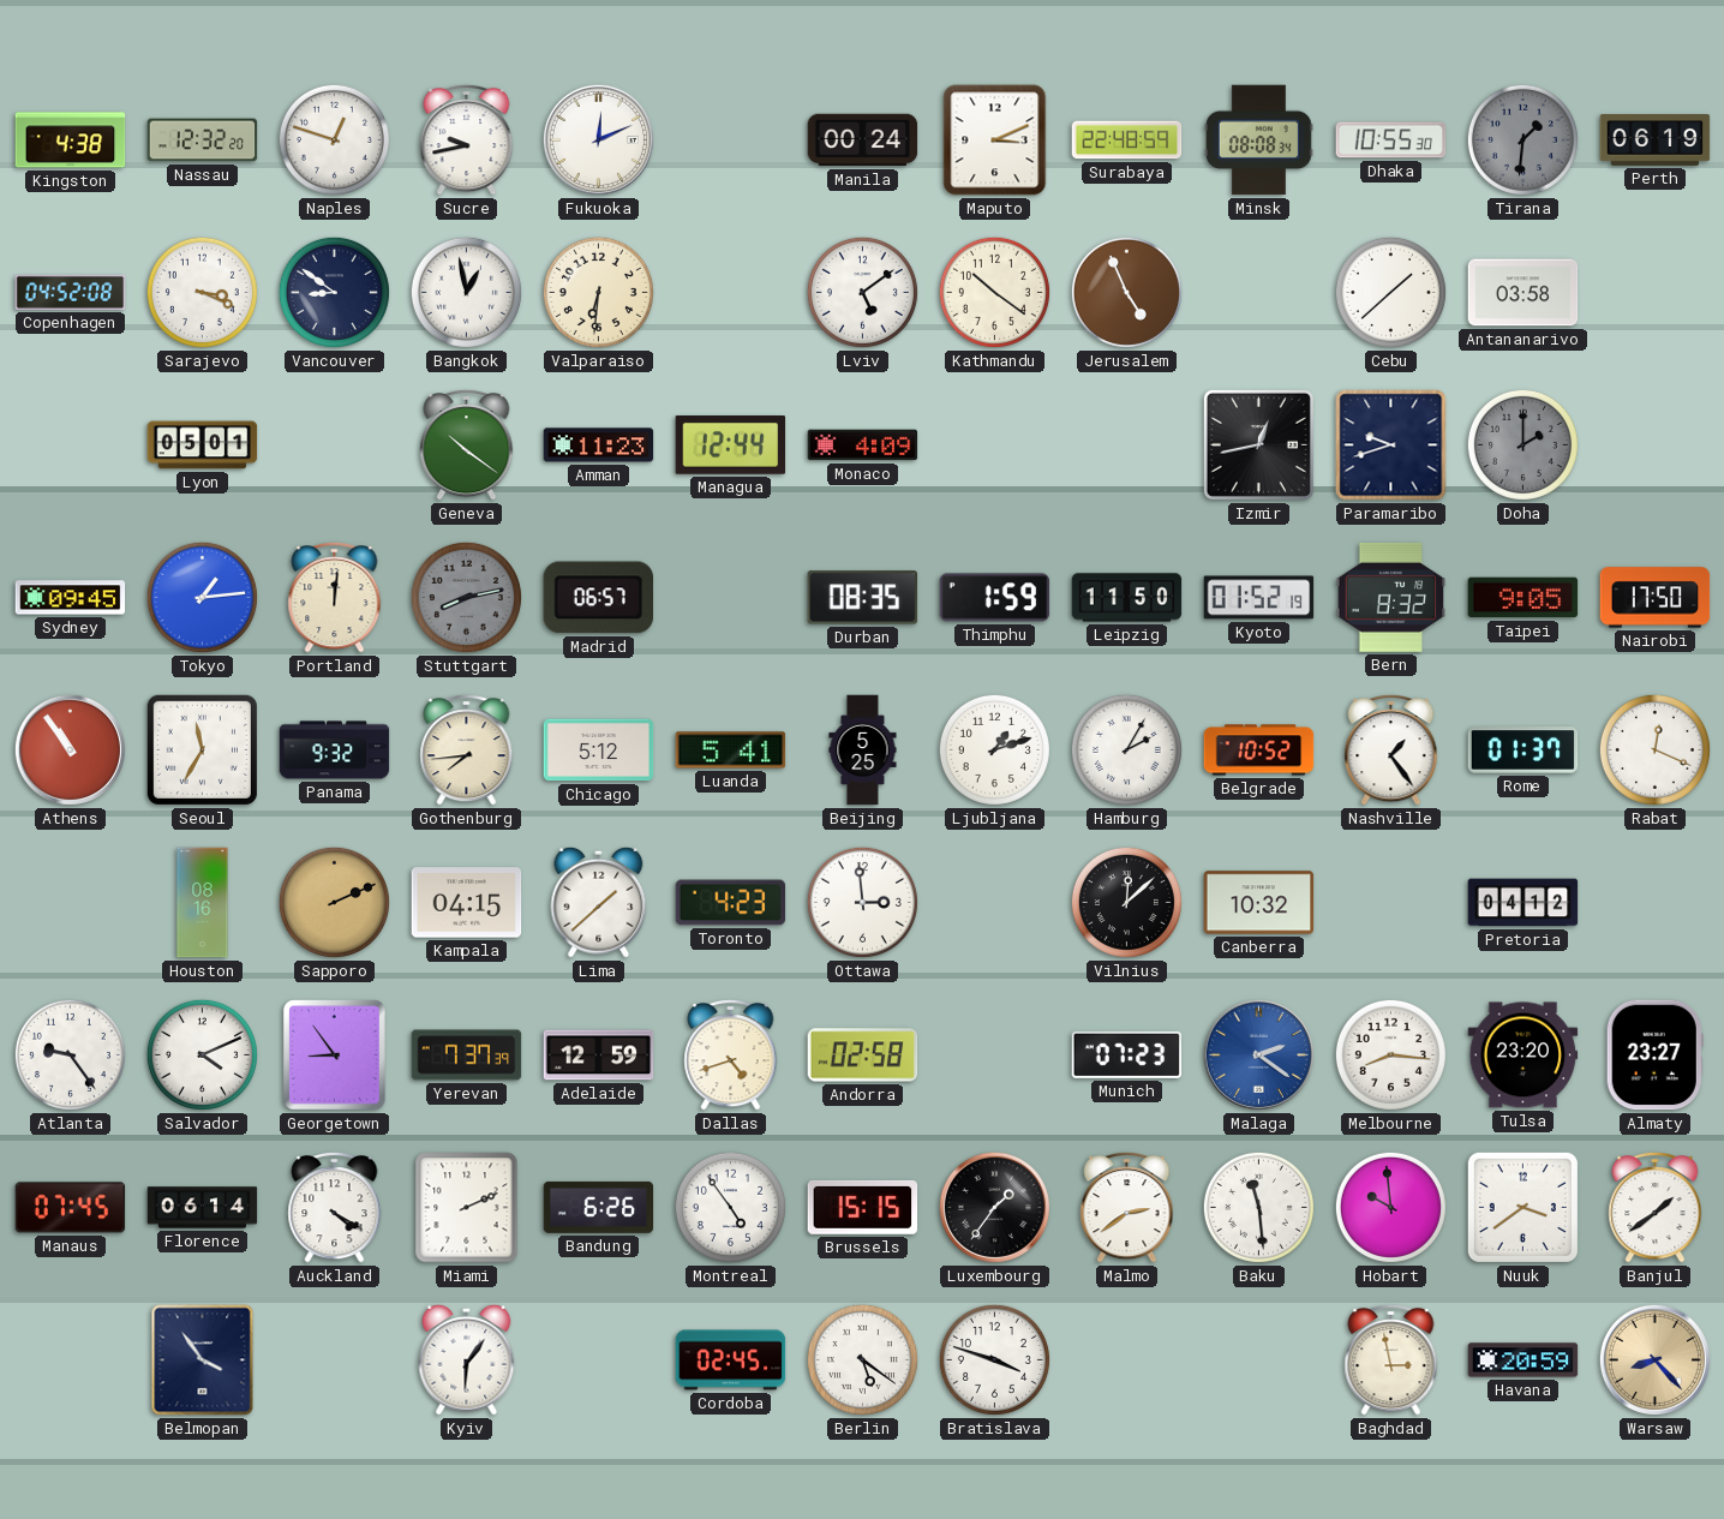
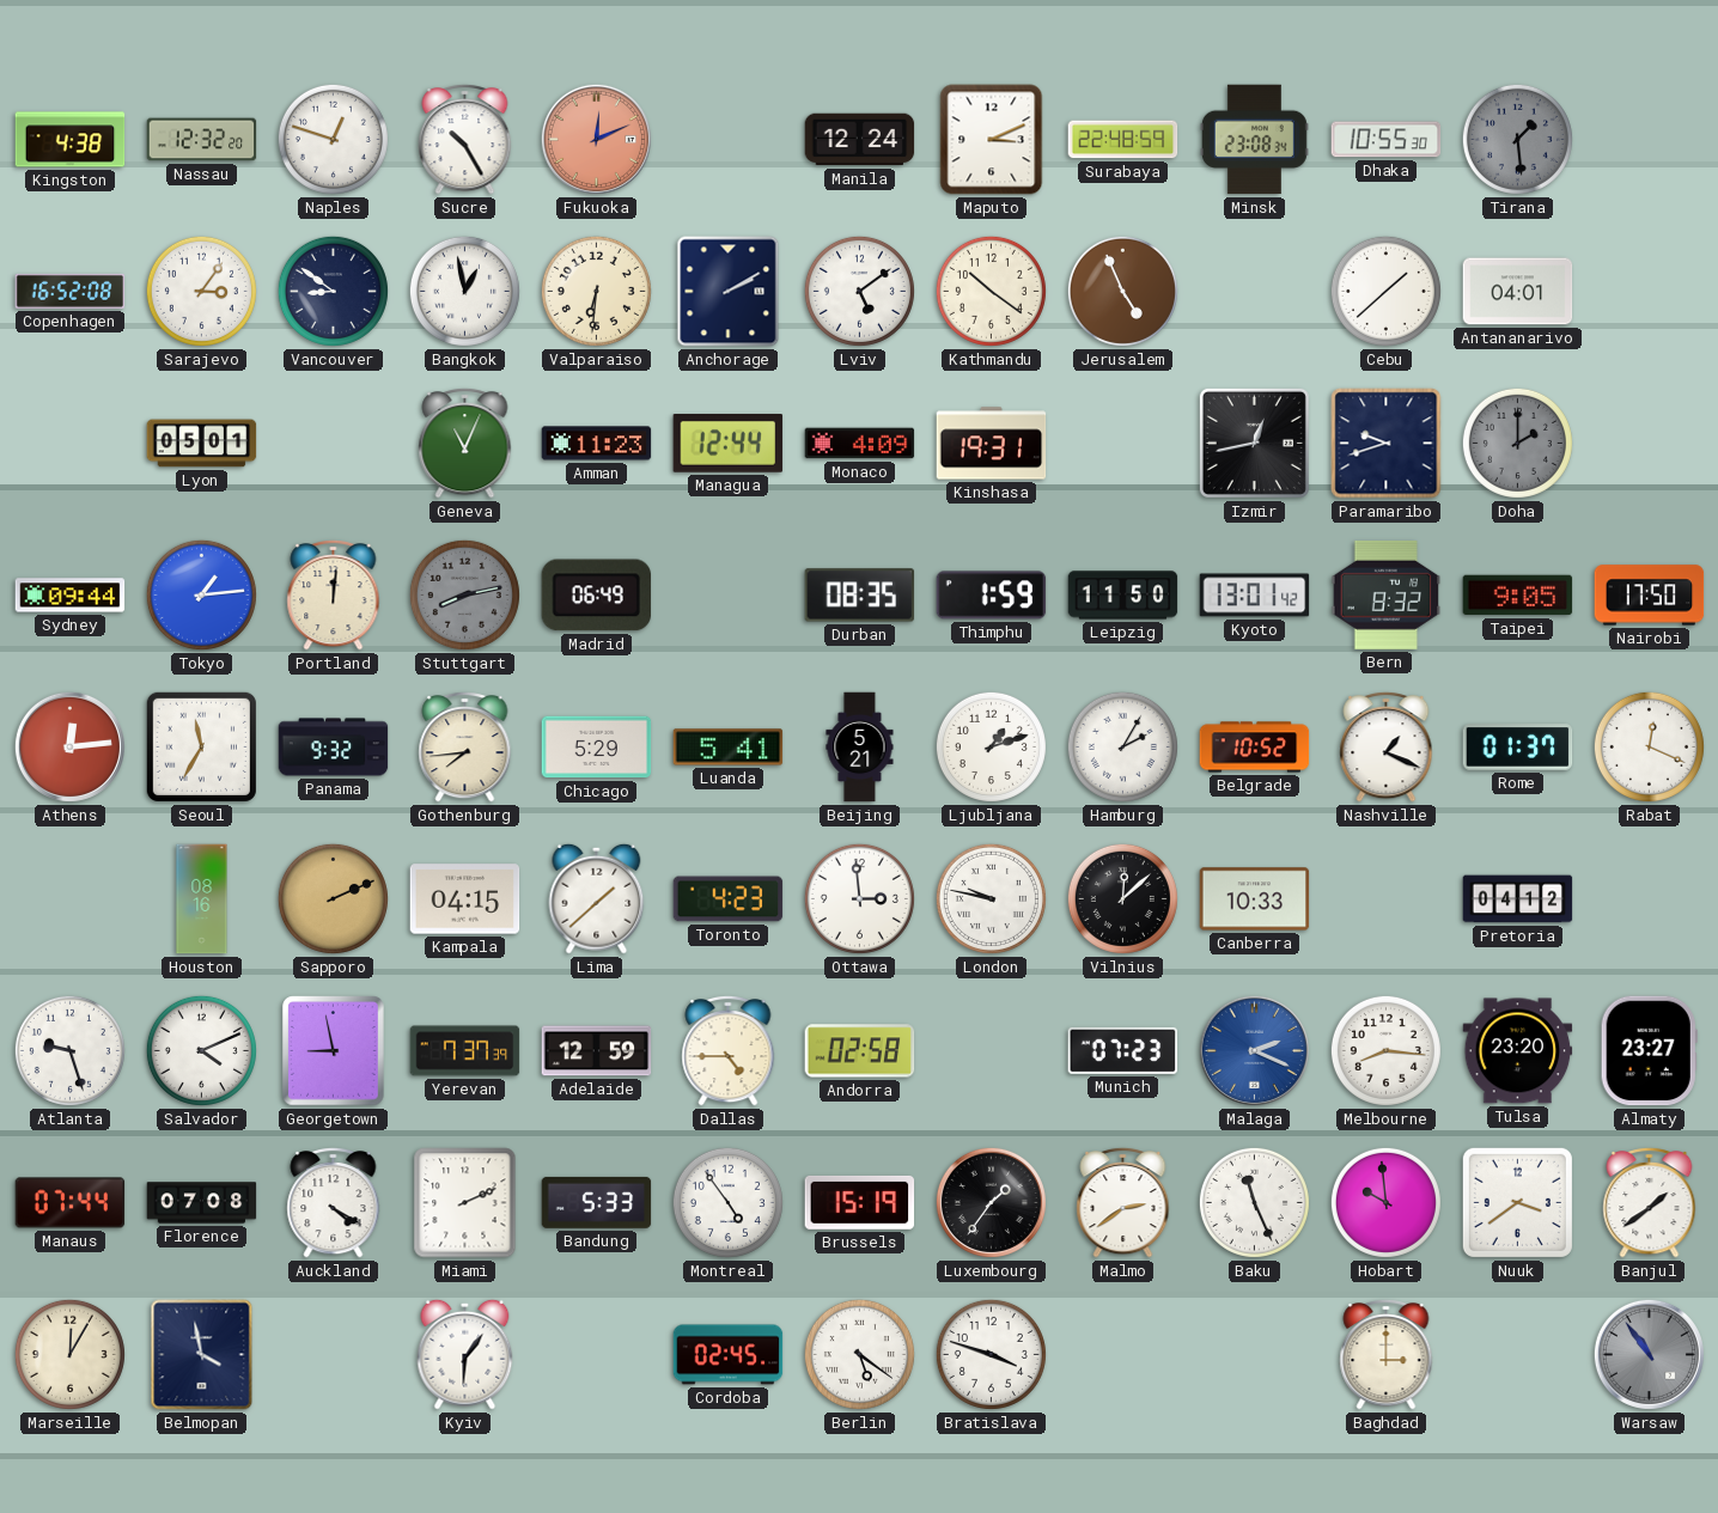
Sucre: 9:43 -> 10:25 (465, 139)
Fukuoka dial: white -> salmon (596, 139)
Manila: 00:24 -> 12:24 (860, 140)
Minsk: 08:08 -> 23:08 (1254, 140)
Tirana: 1:31 -> 1:29 (1517, 139)
Perth: 06:19 -> none (1656, 140)
Copenhagen: 04:52 -> 16:52 (71, 291)
Sarajevo: 3:19 -> 3:06 (201, 291)
Anchorage: none -> 2:10 (729, 292)
Antananarivo: 03:58 -> 04:01 (1518, 292)
Geneva: 10:21 -> 11:04 (465, 443)
Kinshasa: none -> 19:31 (992, 444)
Sydney: 09:45 -> 09:44 (71, 596)
Madrid: 06:57 -> 06:49 (596, 596)
Kyoto: 01:52 -> 13:01 (1255, 596)
Athens: 10:54 -> 12:14 (69, 746)
Chicago: 5:12 -> 5:29 (597, 748)
Beijing: 5:25 -> 5:21 (860, 748)
Nashville: 1:24 -> 1:19 (1387, 746)
London: none -> 9:47 (991, 898)
Canberra: 10:32 -> 10:33 (1255, 899)
Atlanta: 9:24 -> 9:27 (69, 1050)
Georgetown: 8:54 -> 8:58 (334, 1051)
Dallas: 4:42 -> 4:45 (729, 1050)
Malaga: 2:21 -> 2:19 (1254, 1050)
Manaus: 07:45 -> 07:44 (71, 1203)
Florence: 06:14 -> 07:08 (202, 1203)
Bandung: 6:26 -> 5:33 (597, 1202)
Brussels: 15:15 -> 15:19 (860, 1202)
Baku: 11:29 -> 11:26 (1254, 1202)
Marseille: none -> 12:05 (69, 1354)
Belmopan: 3:54 -> 3:58 (202, 1355)
Baghdad: 2:58 -> 3:00 (1387, 1354)
Havana: 20:59 -> none (1524, 1360)
Warsaw: 8:23 -> 10:54 (1649, 1354)
Warsaw dial: champagne -> grey (1649, 1354)
